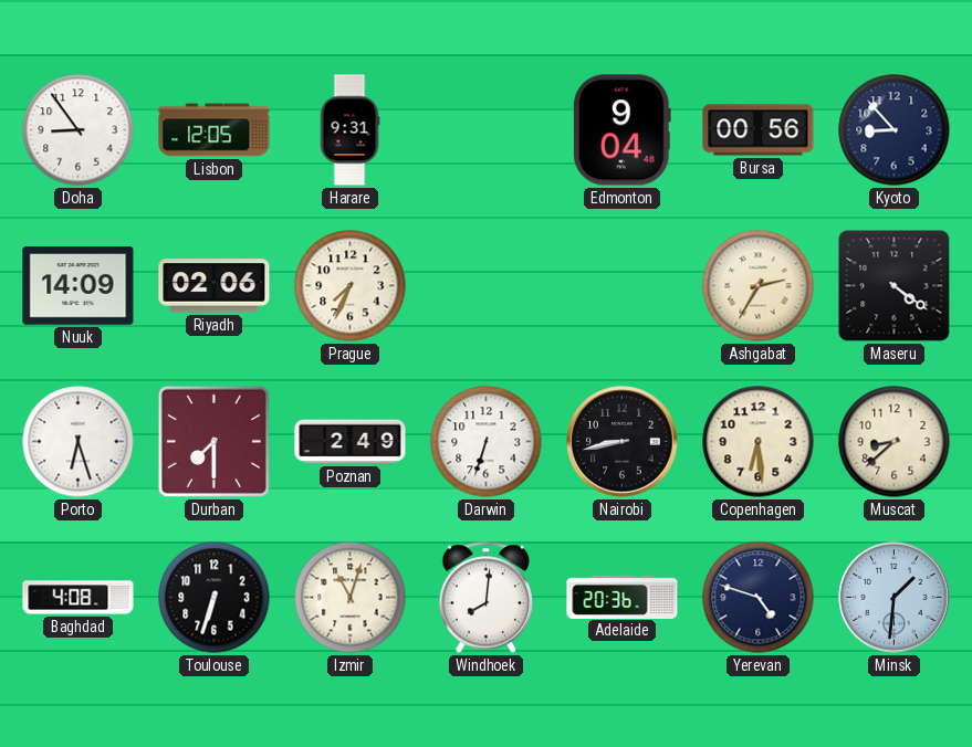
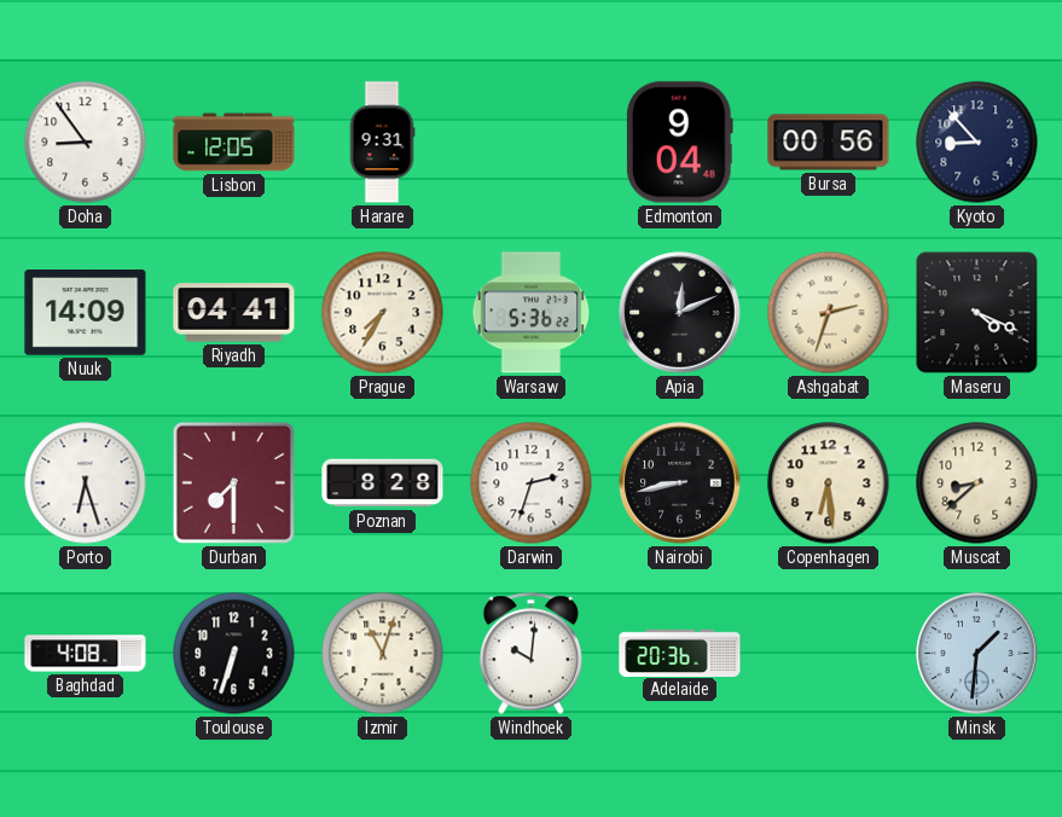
Riyadh: 02:06 -> 04:41 (234, 313)
Prague: 7:34 -> 7:35 (383, 313)
Warsaw: none -> 5:36 (532, 313)
Apia: none -> 12:11 (680, 313)
Ashgabat: 2:35 -> 2:33 (829, 313)
Maseru: 4:21 -> 4:19 (977, 313)
Poznan: 2:49 -> 8:28 (383, 483)
Darwin: 6:33 -> 2:33 (532, 483)
Windhoek: 8:01 -> 10:01 (532, 654)
Yerevan: 4:48 -> none (759, 598)
